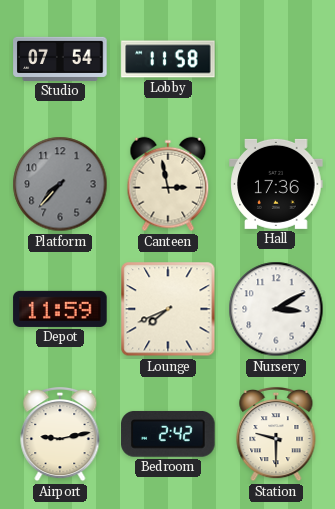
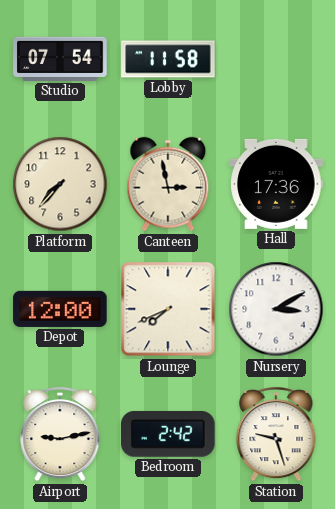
Platform dial: grey -> cream (60, 184)
Depot: 11:59 -> 12:00 (60, 309)
Station: 9:30 -> 9:27 (276, 434)
